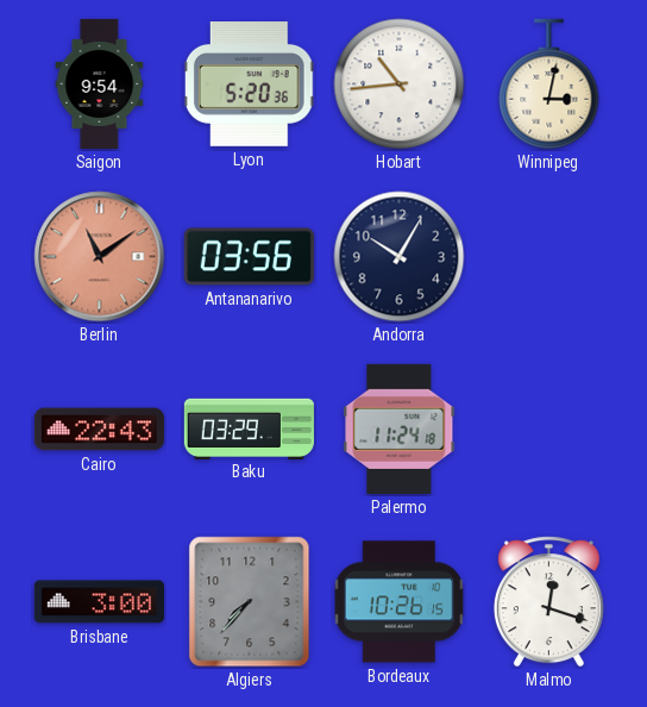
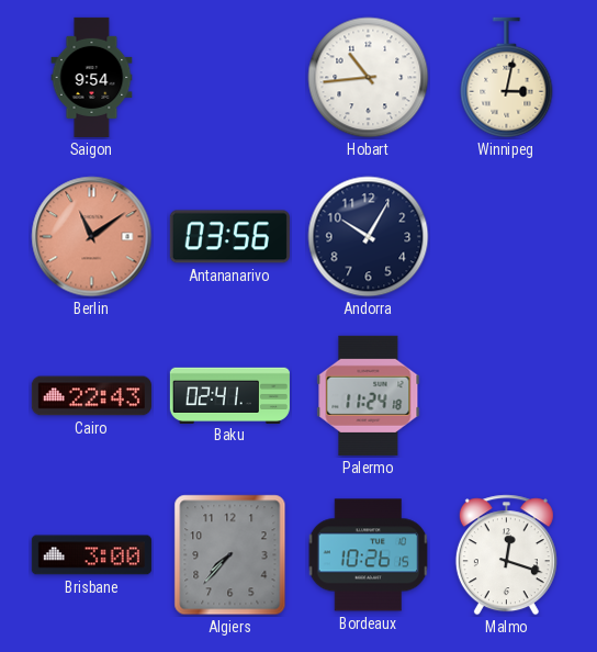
Lyon: 5:20 -> none (249, 85)
Baku: 03:29 -> 02:41 (229, 395)
